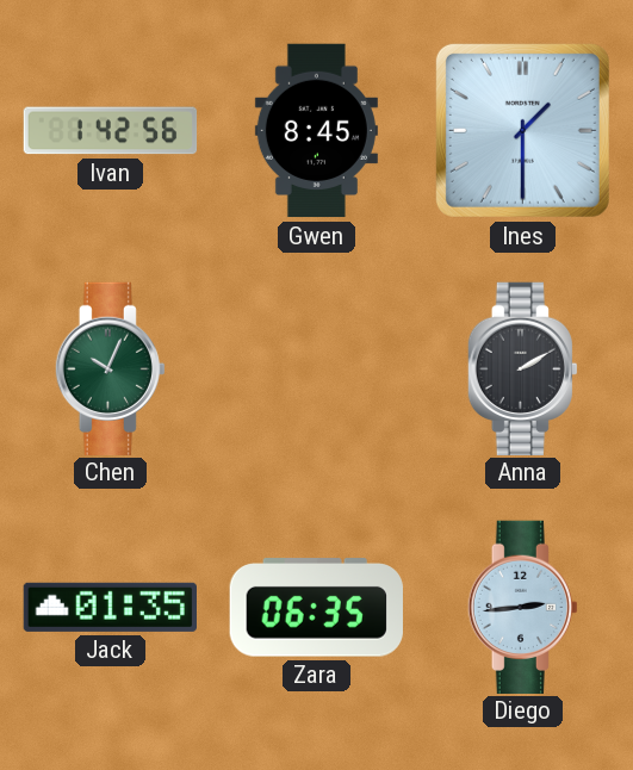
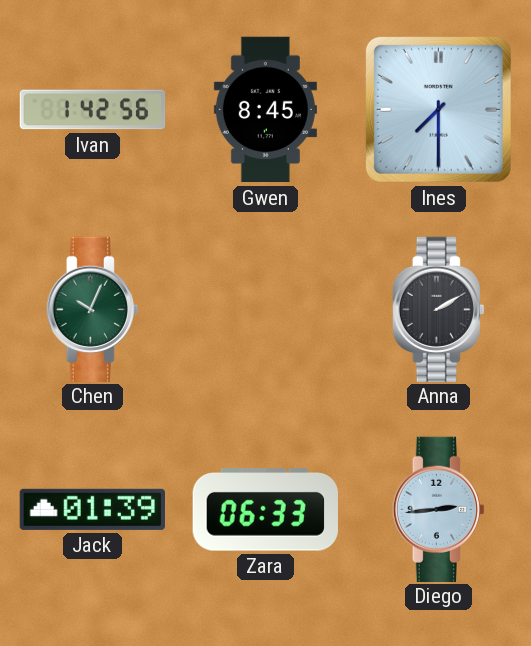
Ines: 1:30 -> 7:30 (438, 109)
Jack: 01:35 -> 01:39 (92, 509)
Zara: 06:35 -> 06:33 (265, 510)
